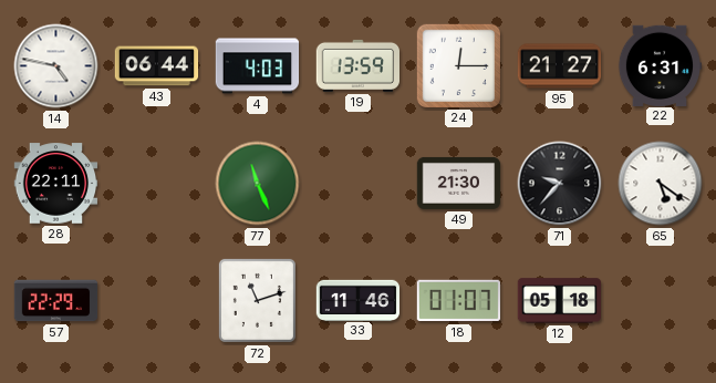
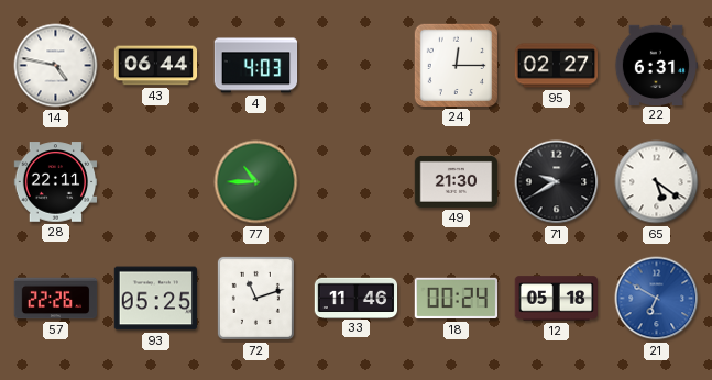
19: 13:59 -> none (357, 65)
95: 21:27 -> 02:27 (557, 66)
77: 11:26 -> 10:45 (256, 182)
71: 9:37 -> 9:40 (557, 182)
57: 22:29 -> 22:26 (56, 299)
93: none -> 05:25 (155, 299)
18: 01:07 -> 00:24 (456, 299)
21: none -> 6:50 (657, 299)
